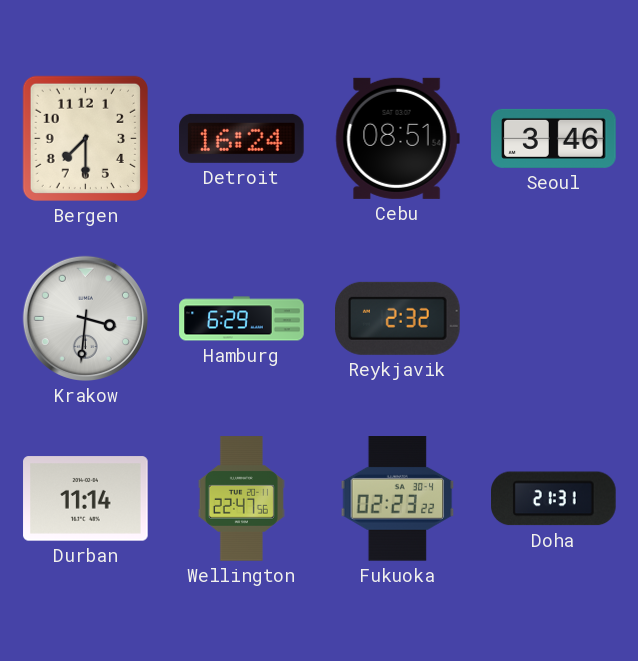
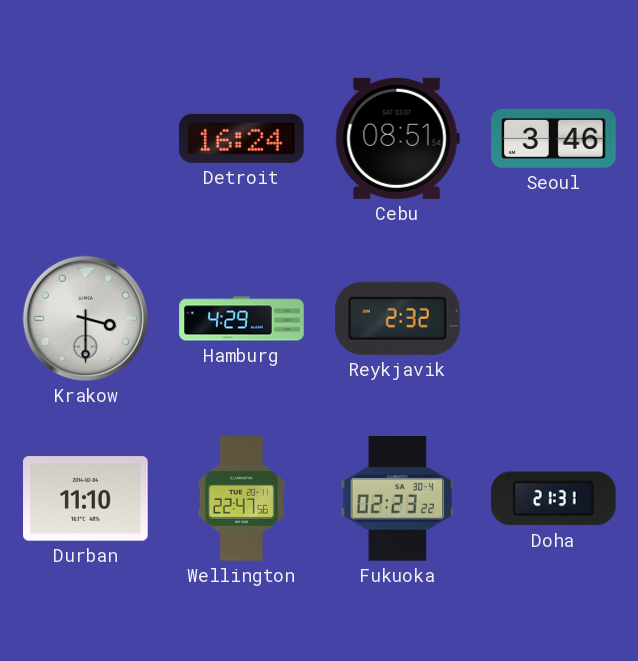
Bergen: 7:30 -> none (85, 138)
Krakow: 3:31 -> 3:30 (85, 318)
Hamburg: 6:29 -> 4:29 (242, 319)
Durban: 11:14 -> 11:10 (86, 499)
